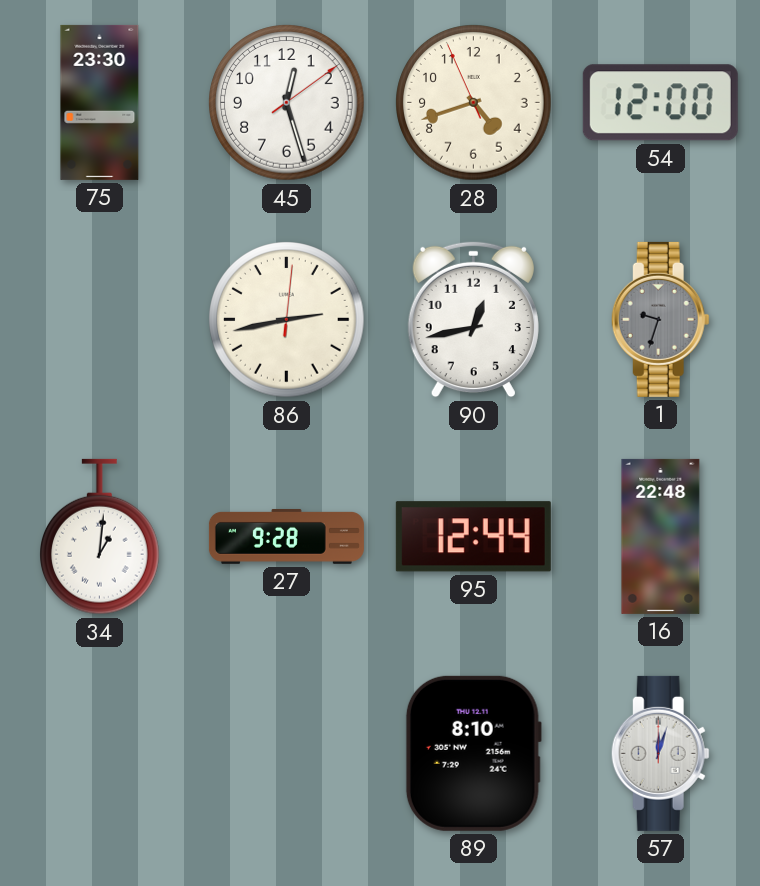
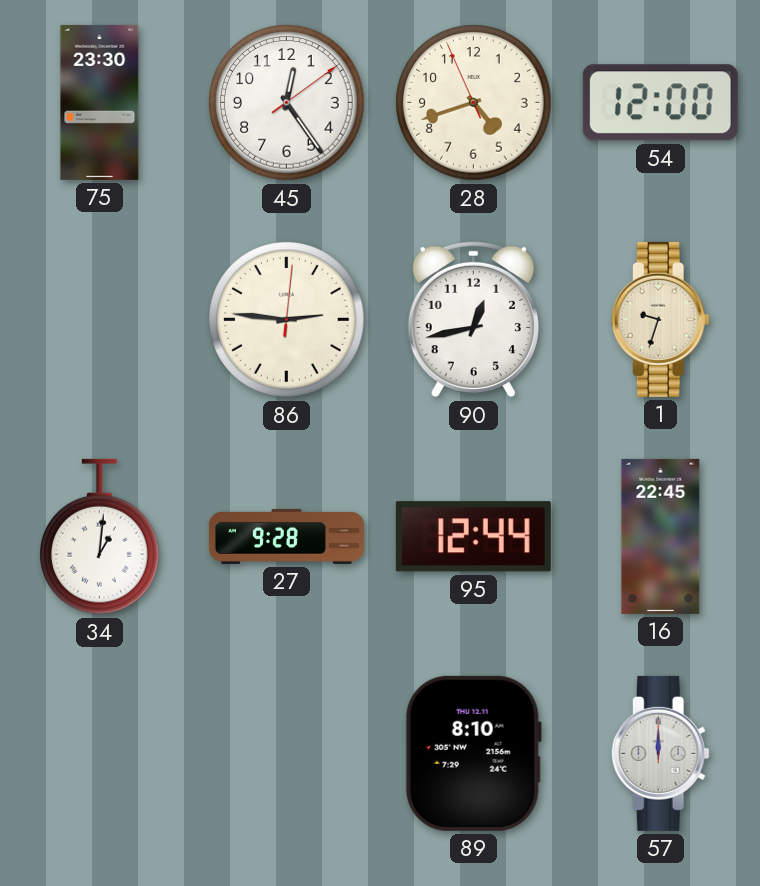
45: 12:27 -> 12:24 (287, 103)
86: 2:43 -> 2:46 (287, 320)
1 dial: grey -> cream (660, 319)
16: 22:48 -> 22:45 (661, 536)
57: 12:03 -> 12:00 (660, 753)
